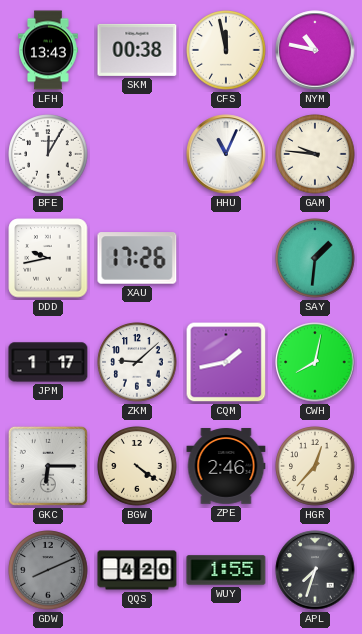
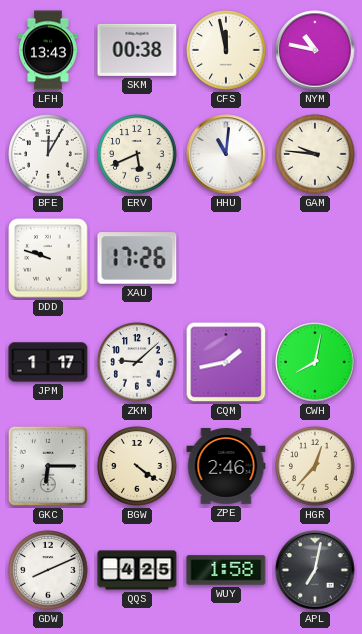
ERV: none -> 5:41 (137, 154)
HHU: 11:04 -> 11:01 (226, 154)
DDD: 9:43 -> 9:48 (48, 258)
SAY: 1:31 -> none (315, 258)
GDW dial: grey -> white (48, 570)
QQS: 4:20 -> 4:25 (137, 570)
WUY: 1:55 -> 1:58 (226, 570)
APL: 7:33 -> 7:02 (315, 570)
